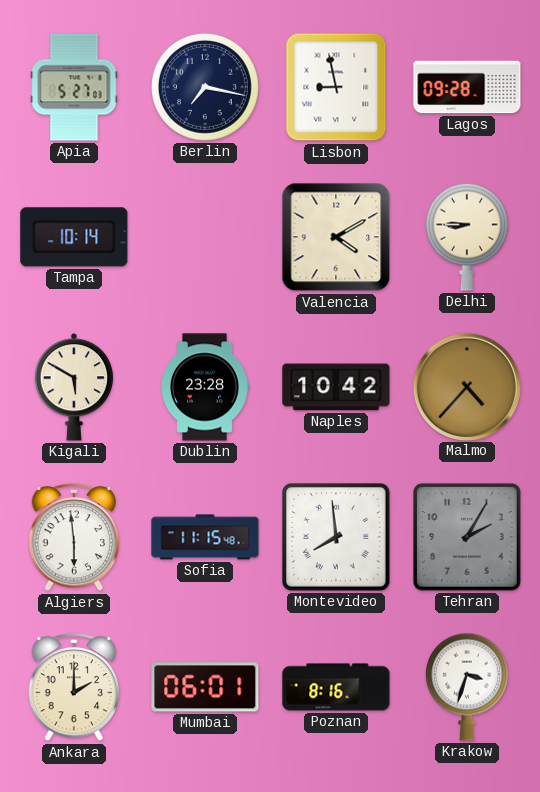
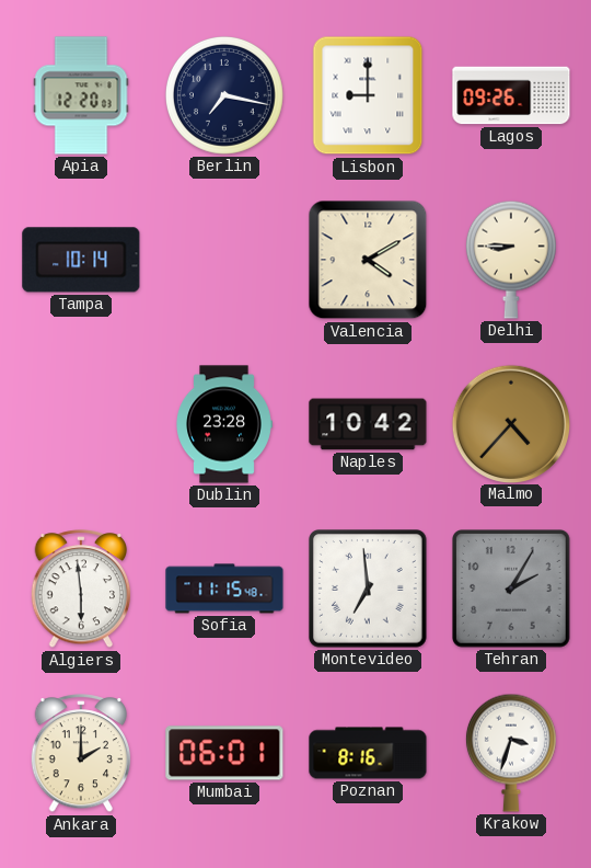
Apia: 5:27 -> 12:20 (81, 95)
Lisbon: 8:58 -> 9:00 (368, 95)
Lagos: 09:28 -> 09:26 (511, 95)
Kigali: 5:50 -> none (74, 387)
Montevideo: 7:59 -> 6:59 (369, 590)
